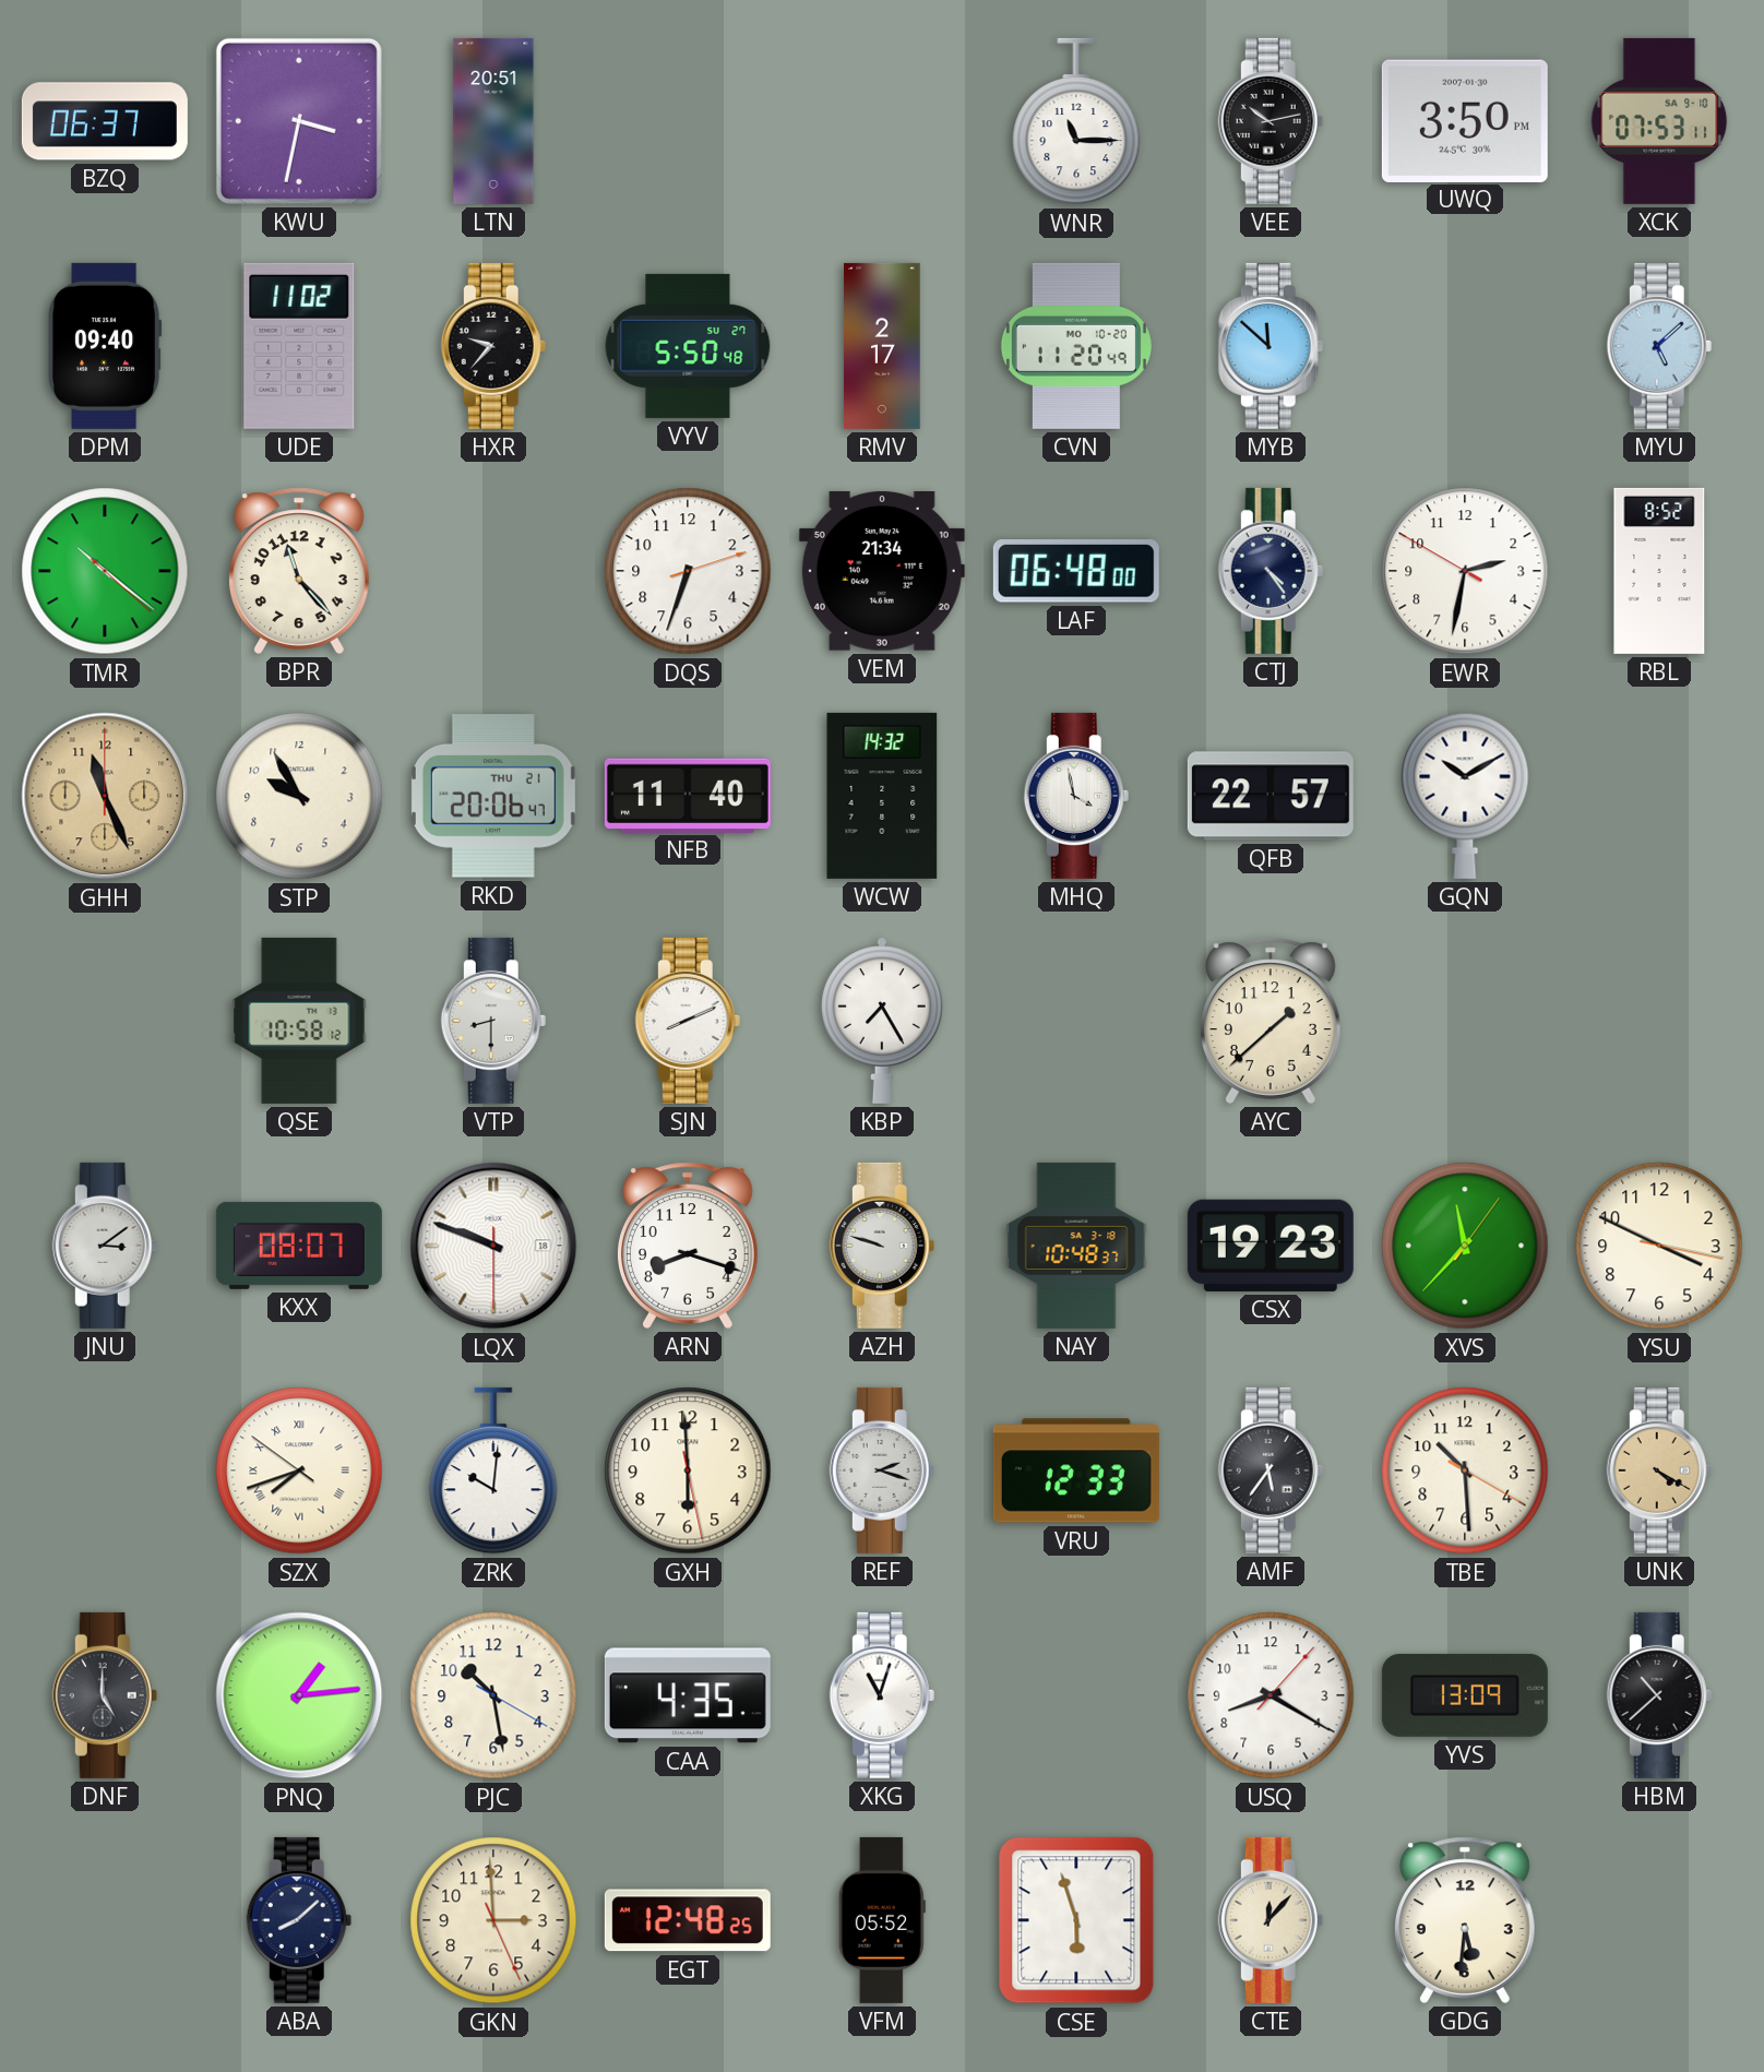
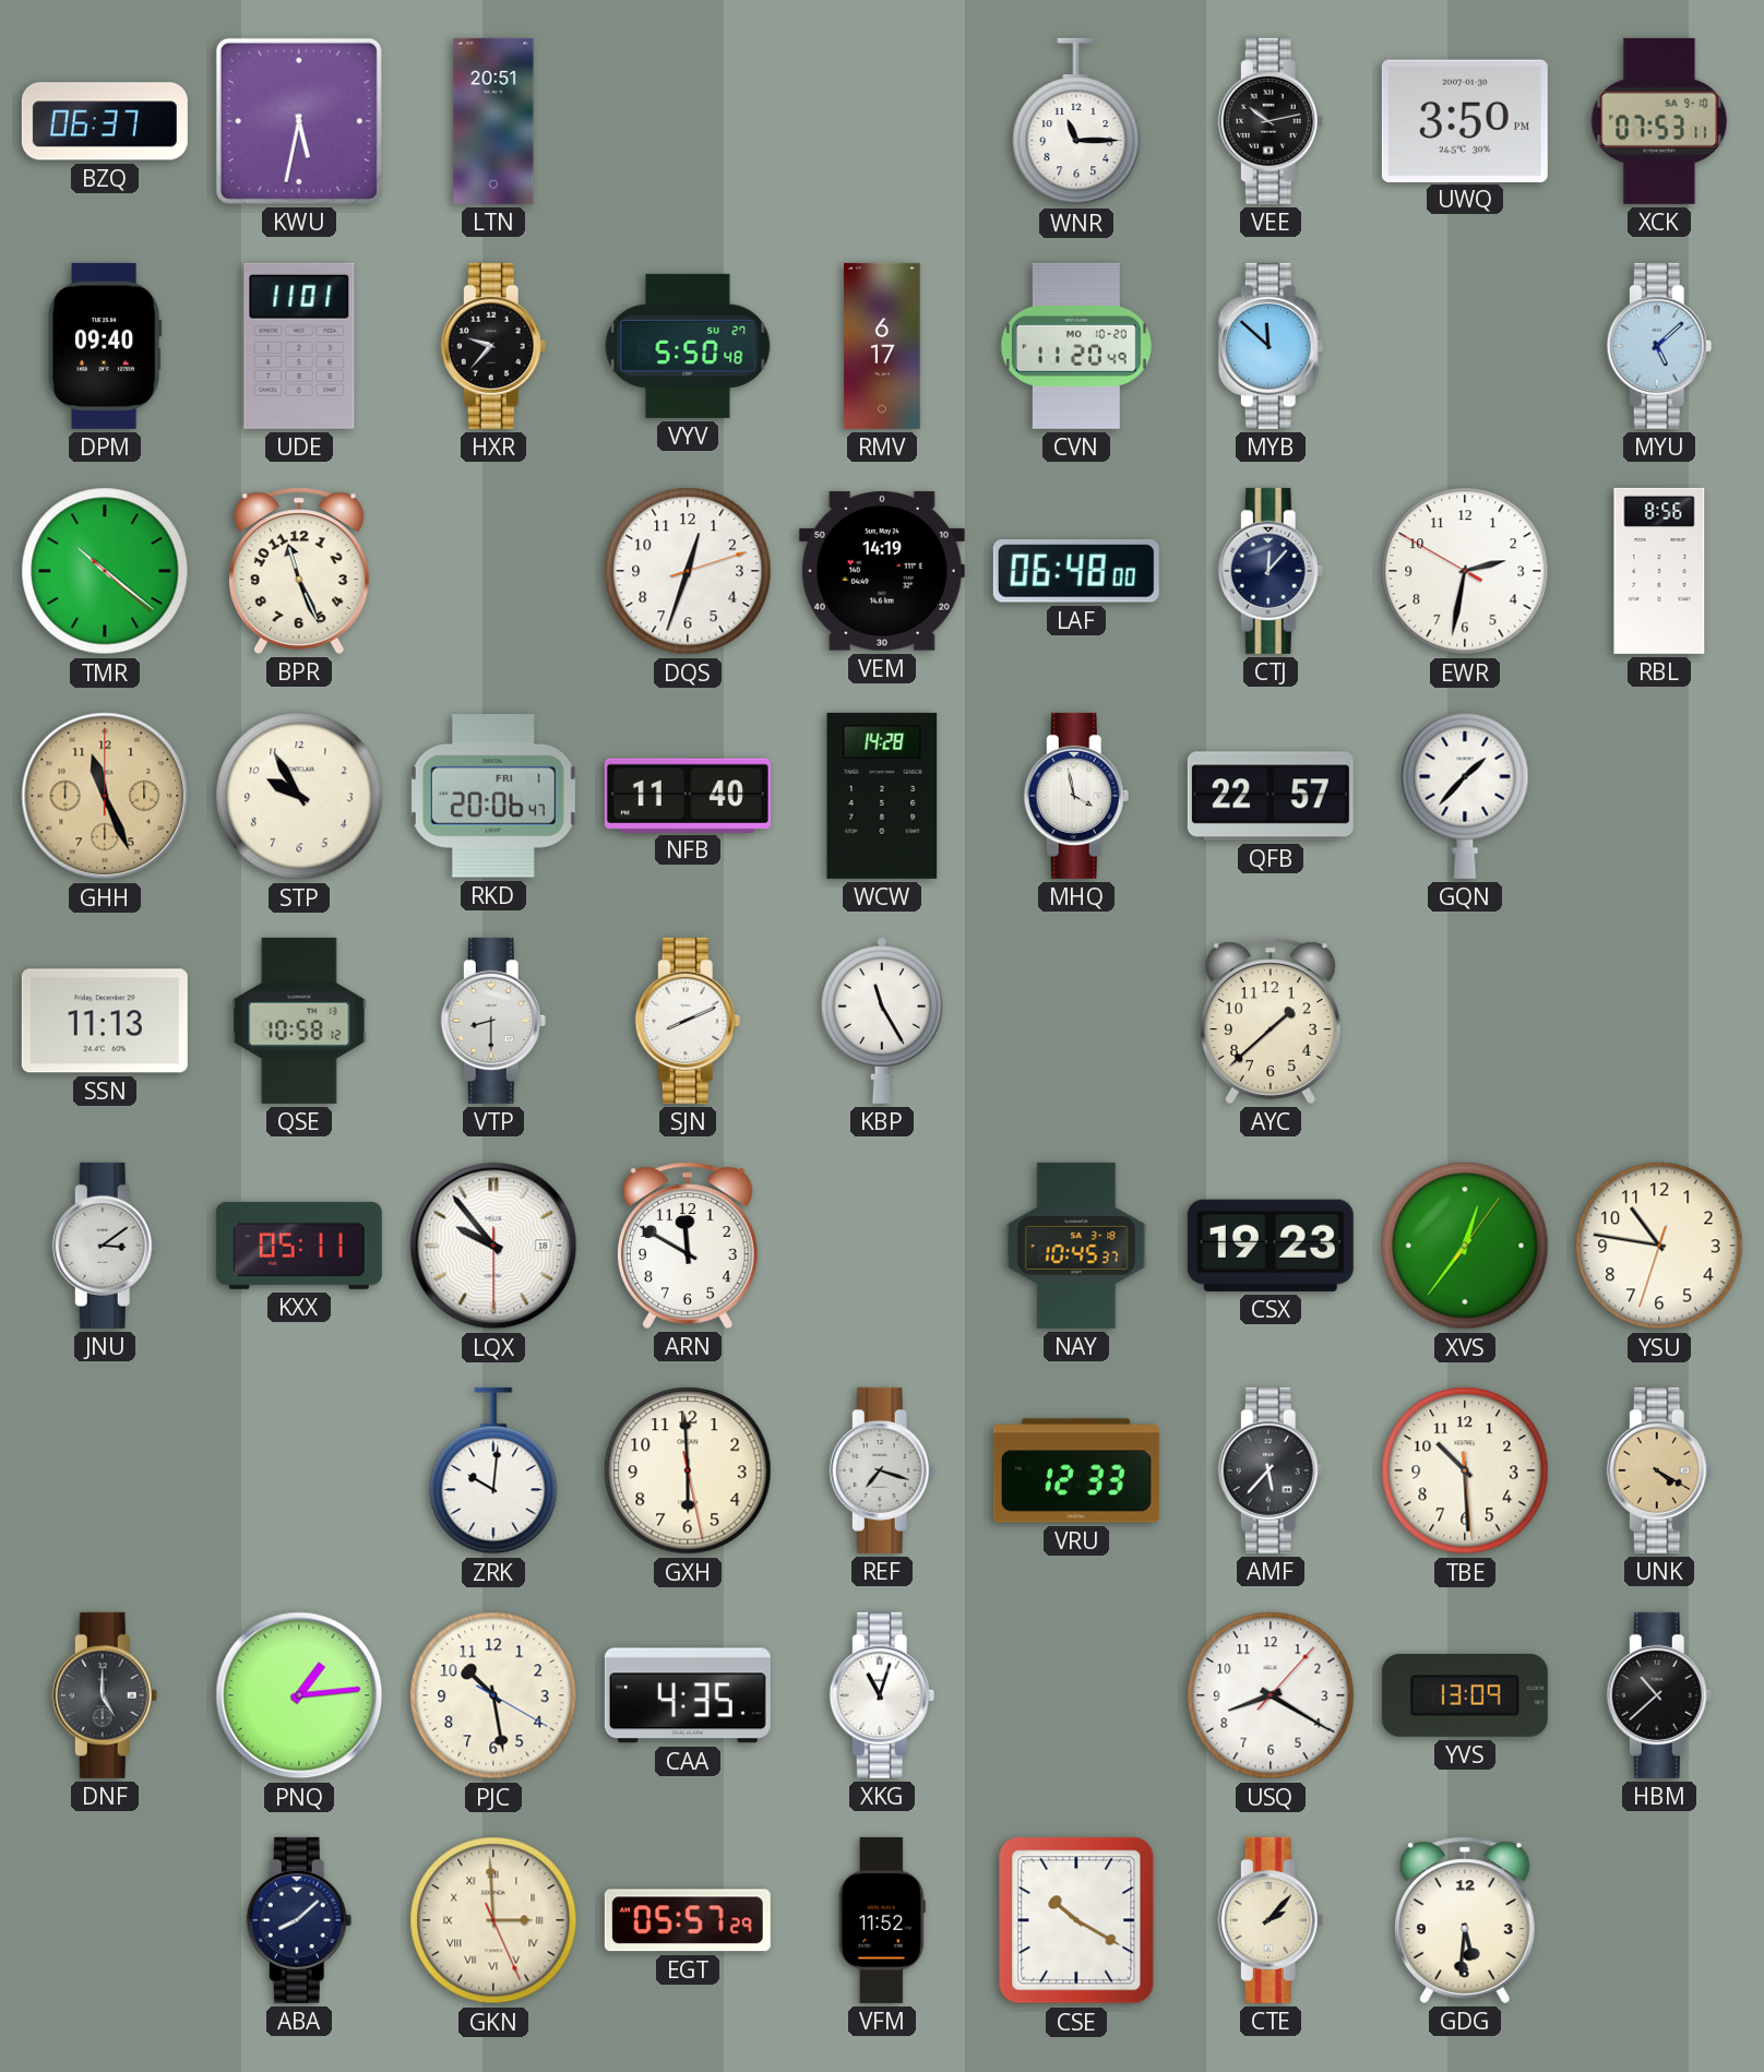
KWU: 3:32 -> 5:32 (299, 121)
UDE: 11:02 -> 11:01 (299, 346)
RMV: 2:17 -> 6:17 (882, 346)
BPR: 11:23 -> 11:26 (299, 571)
DQS: 6:33 -> 12:33 (688, 571)
VEM: 21:34 -> 14:19 (882, 571)
CTJ: 4:24 -> 12:07 (1271, 571)
RBL: 8:52 -> 8:56 (1659, 571)
RKD date: THU 21 -> FRI 1 (493, 796)
WCW: 14:32 -> 14:28 (882, 796)
GQN: 10:10 -> 1:37 (1465, 796)
SSN: none -> 11:13 (105, 1021)
KBP: 7:25 -> 11:25 (882, 1021)
KXX: 08:07 -> 05:11 (299, 1246)
LQX: 9:48 -> 9:53 (493, 1246)
ARN: 8:18 -> 11:50 (688, 1246)
AZH: 9:48 -> none (882, 1246)
NAY: 10:48 -> 10:45 (1076, 1246)
XVS: 11:37 -> 12:36 (1465, 1246)
YSU: 3:49 -> 10:46 (1659, 1246)
SZX: 7:41 -> none (299, 1470)
REF: 2:18 -> 7:18 (882, 1470)
AMF: 5:36 -> 5:37 (1271, 1470)
TBE: 10:29:20 -> 10:29:29 (1465, 1470)
GKN numerals: Arabic -> Roman (493, 1920)
EGT: 12:48 -> 05:57 (688, 1920)
VFM: 05:52 -> 11:52 (882, 1920)
CSE: 5:57 -> 10:20 (1076, 1920)
CTE: 12:07 -> 2:07 (1271, 1920)
